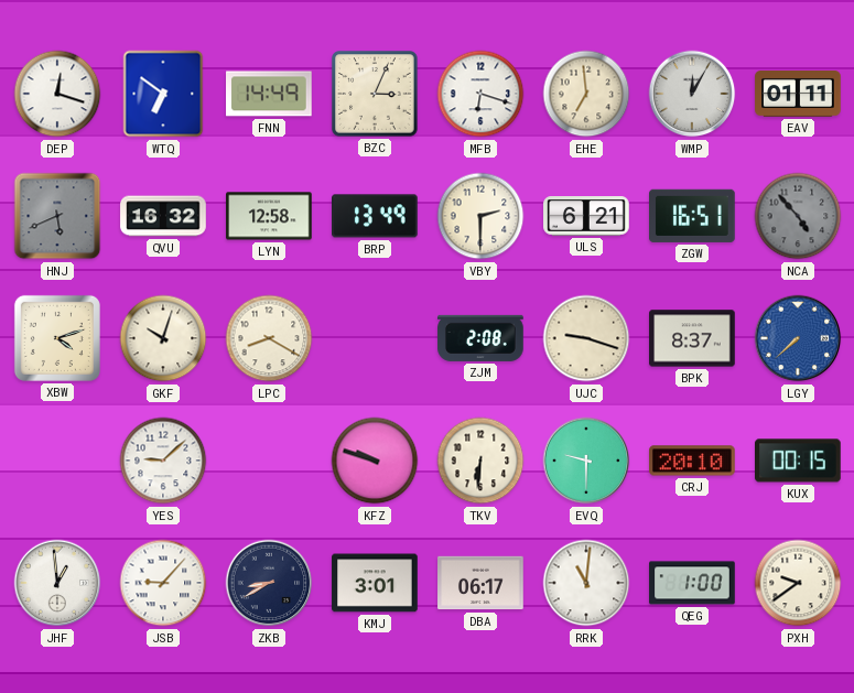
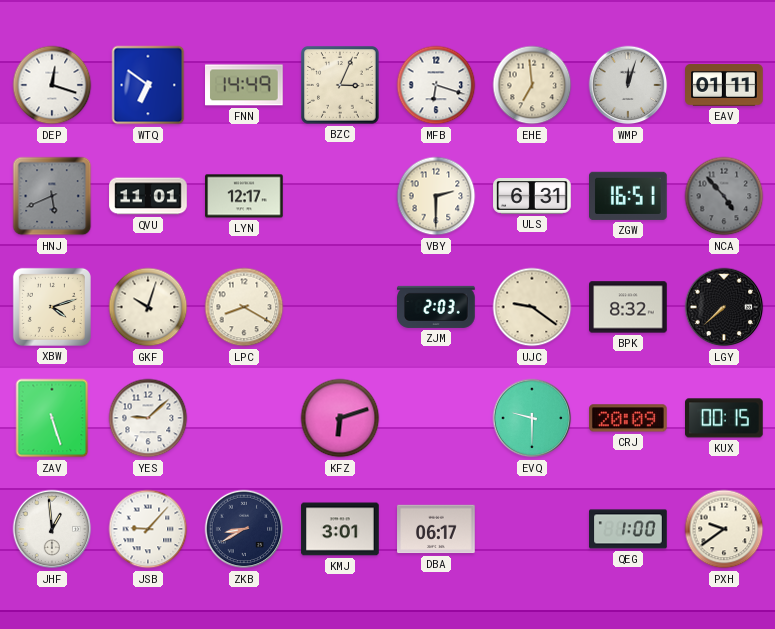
WMP: 12:05 -> 12:03 (628, 85)
QVU: 16:32 -> 11:01 (148, 196)
LYN: 12:58 -> 12:17 (244, 196)
BRP: 13:49 -> none (375, 216)
ULS: 6:21 -> 6:31 (532, 197)
ZJM: 2:08 -> 2:03 (436, 307)
UJC: 9:18 -> 9:21 (532, 307)
BPK: 8:37 -> 8:32 (628, 307)
LGY dial: blue -> black (724, 307)
ZAV: none -> 5:27 (52, 418)
KFZ: 9:48 -> 6:12 (340, 418)
TKV: 6:31 -> none (480, 461)
CRJ: 20:10 -> 20:09 (629, 418)
RRK: 11:01 -> none (586, 583)
